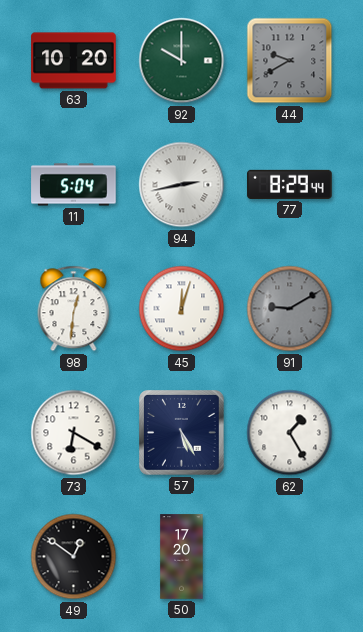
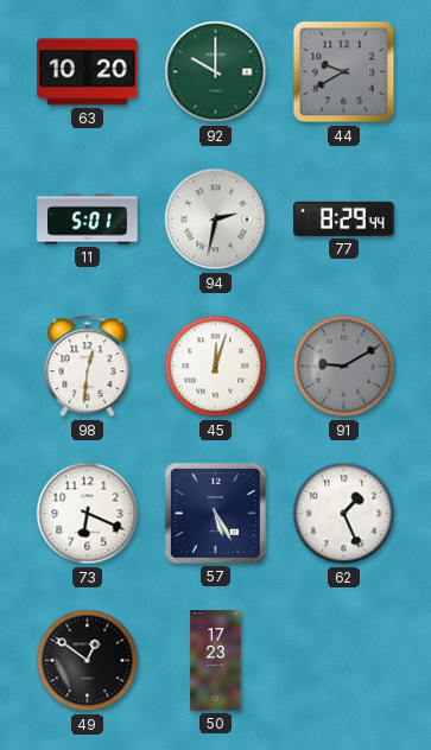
11: 5:04 -> 5:01 (88, 220)
94: 2:43 -> 2:32 (216, 220)
73: 6:20 -> 6:19 (88, 514)
62: 1:25 -> 1:26 (344, 514)
50: 17:20 -> 17:23 (216, 661)
